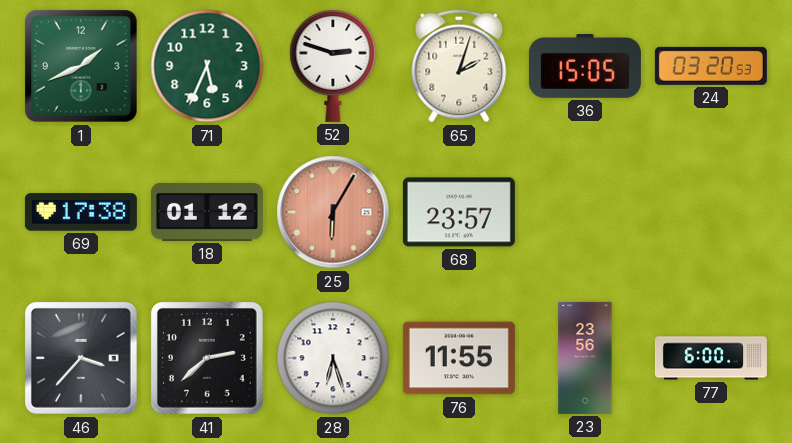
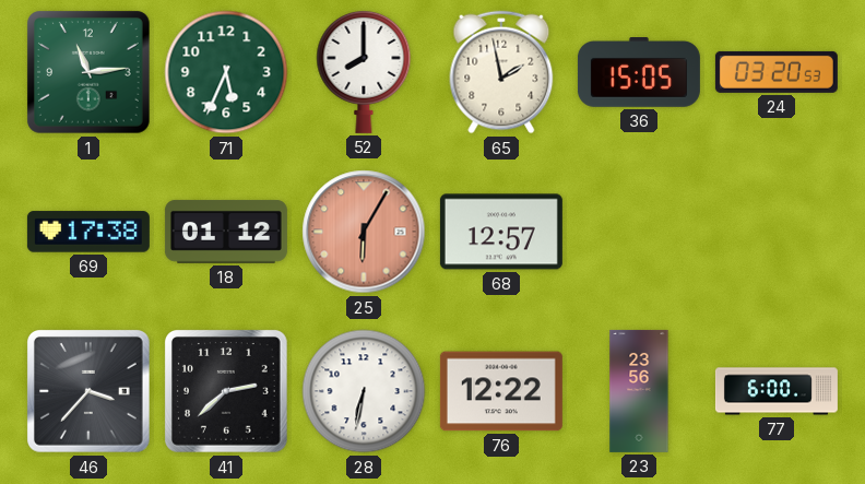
1: 1:41 -> 11:14 (90, 73)
52: 2:48 -> 8:00 (364, 71)
65: 2:03 -> 1:58 (501, 72)
68: 23:57 -> 12:57 (501, 232)
28: 6:27 -> 6:32 (364, 391)
76: 11:55 -> 12:22 (501, 391)
